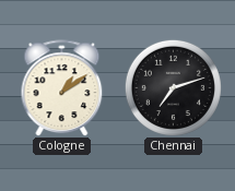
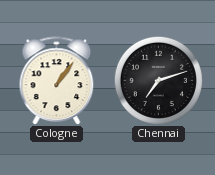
Cologne: 1:09 -> 1:06 (57, 81)
